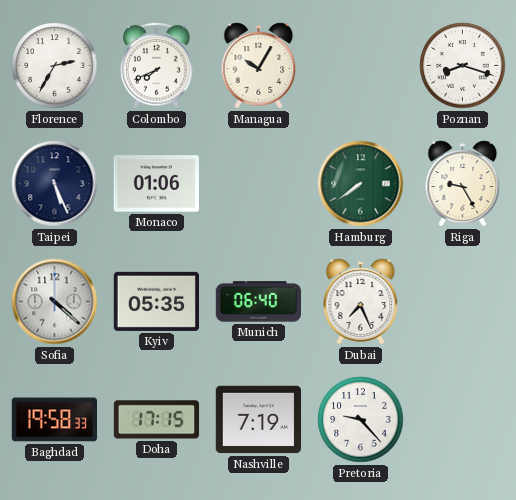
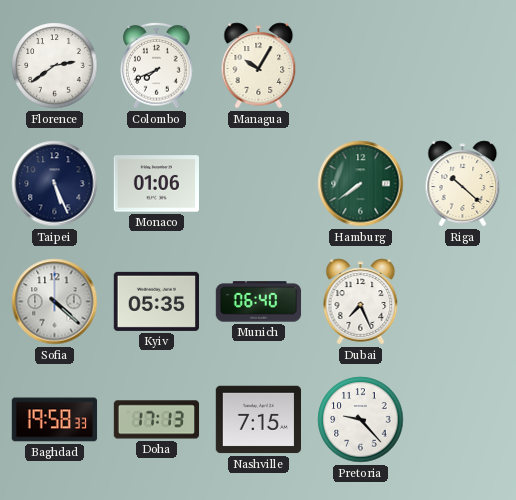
Florence: 2:35 -> 2:39 (55, 66)
Poznan: 8:18 -> none (463, 66)
Riga: 9:25 -> 10:22 (463, 184)
Doha: 17:15 -> 17:13 (157, 420)
Nashville: 7:19 -> 7:15 (259, 420)
